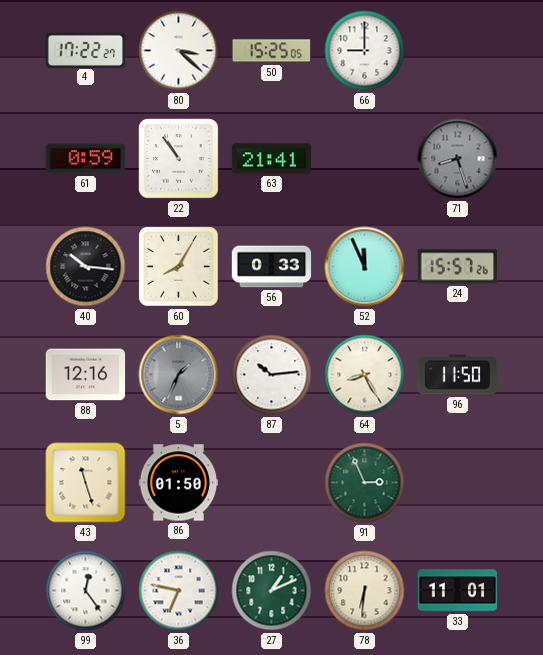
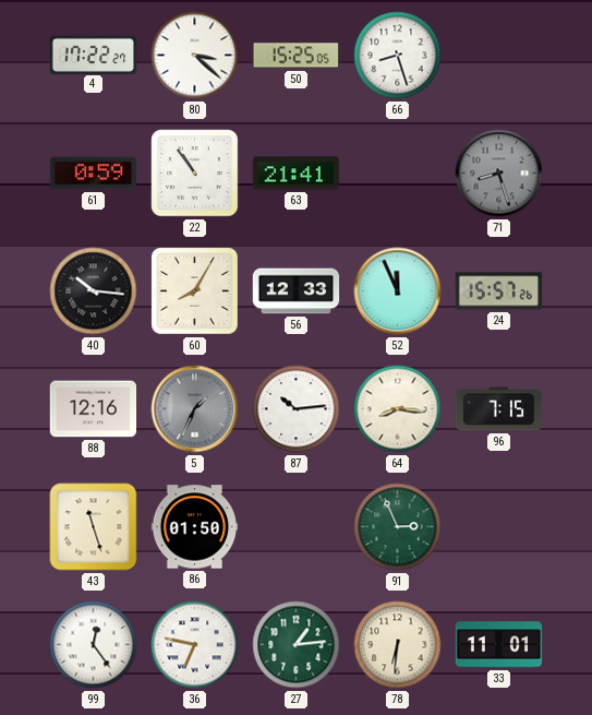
66: 9:00 -> 8:27 (398, 56)
56: 0:33 -> 12:33 (297, 291)
64: 8:25 -> 8:16 (398, 409)
96: 11:50 -> 7:15 (499, 409)
27: 1:11 -> 1:14 (297, 645)
